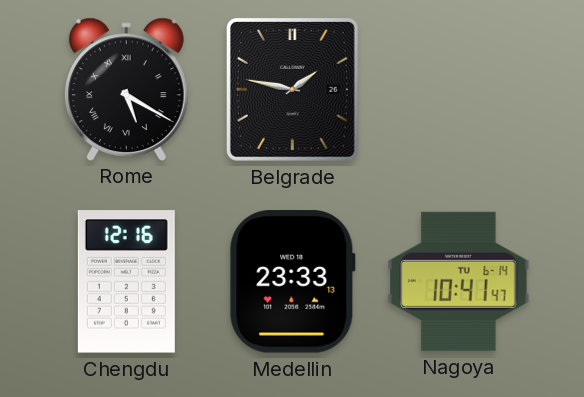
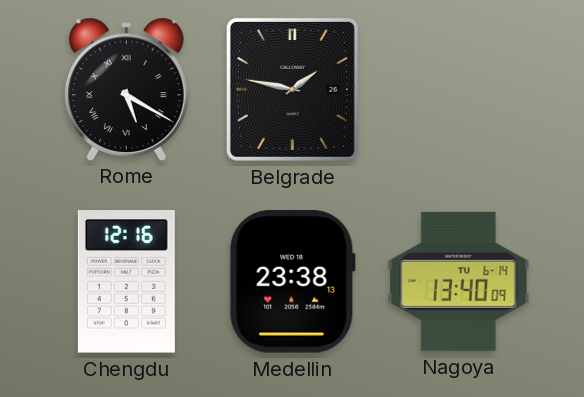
Medellin: 23:33 -> 23:38 (293, 282)
Nagoya: 10:41 -> 13:40 (459, 281)
